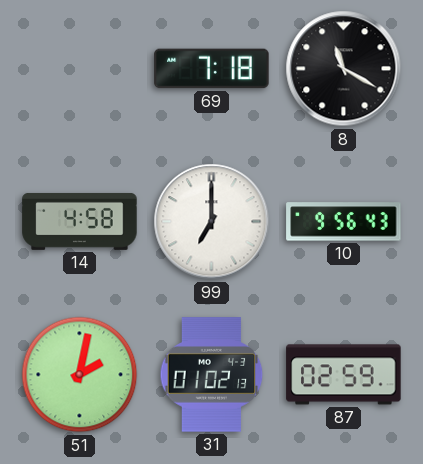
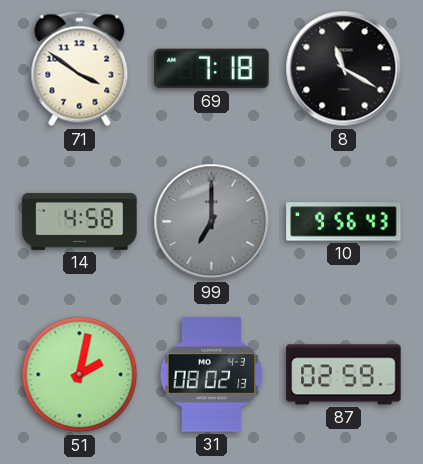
71: none -> 3:51 (80, 69)
99 dial: white -> grey (212, 222)
31: 01:02 -> 08:02 (212, 375)
